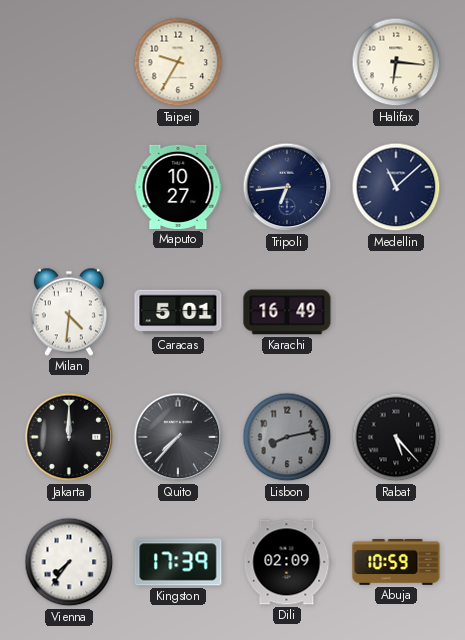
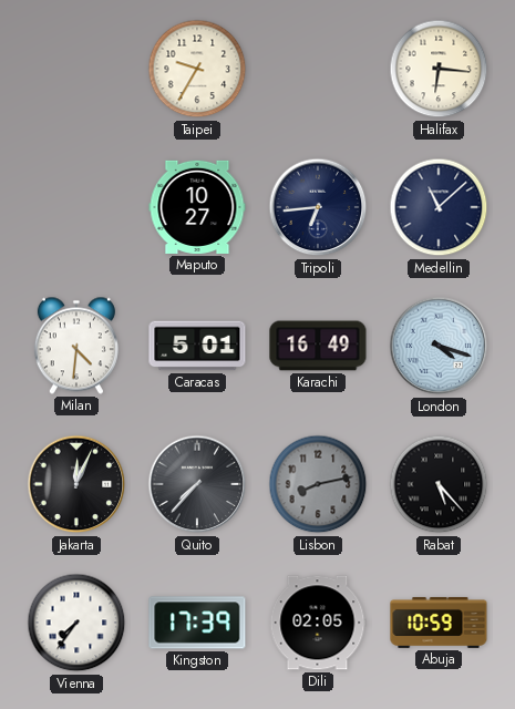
London: none -> 4:18 (439, 346)
Jakarta: 12:00 -> 12:04 (76, 484)
Dili: 02:09 -> 02:05 (318, 623)
